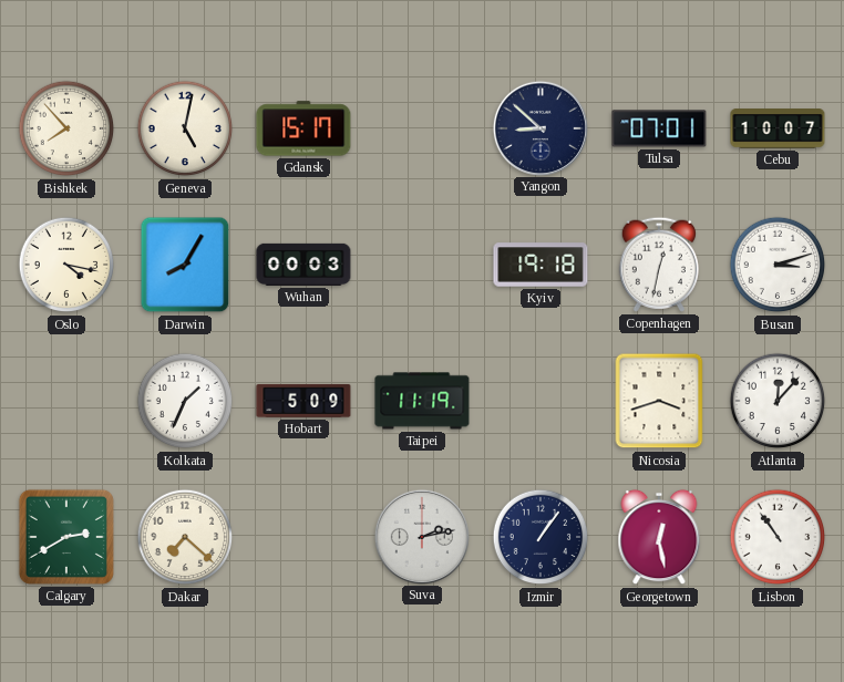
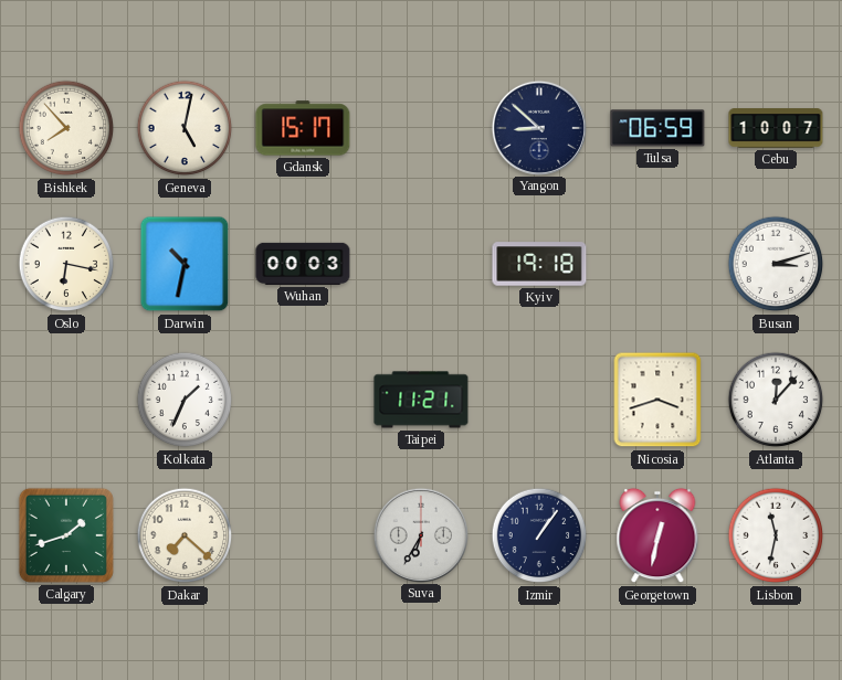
Tulsa: 07:01 -> 06:59 (657, 128)
Oslo: 4:17 -> 6:17 (66, 264)
Darwin: 8:05 -> 10:32 (185, 264)
Copenhagen: 12:32 -> none (659, 265)
Hobart: 5:09 -> none (303, 401)
Taipei: 11:19 -> 11:21 (421, 400)
Calgary: 2:40 -> 1:42 (66, 535)
Suva: 2:13 -> 6:35 (420, 534)
Georgetown: 12:28 -> 12:32 (657, 535)
Lisbon: 10:54 -> 11:32 (776, 535)
